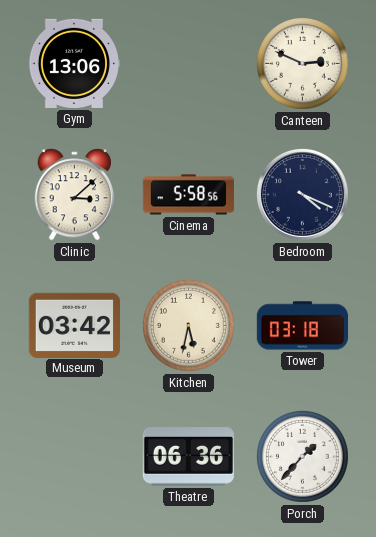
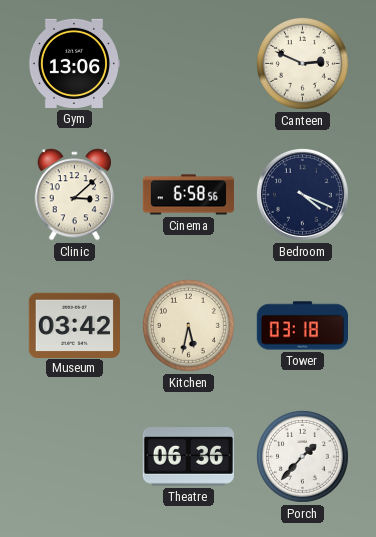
Cinema: 5:58 -> 6:58 (189, 195)
